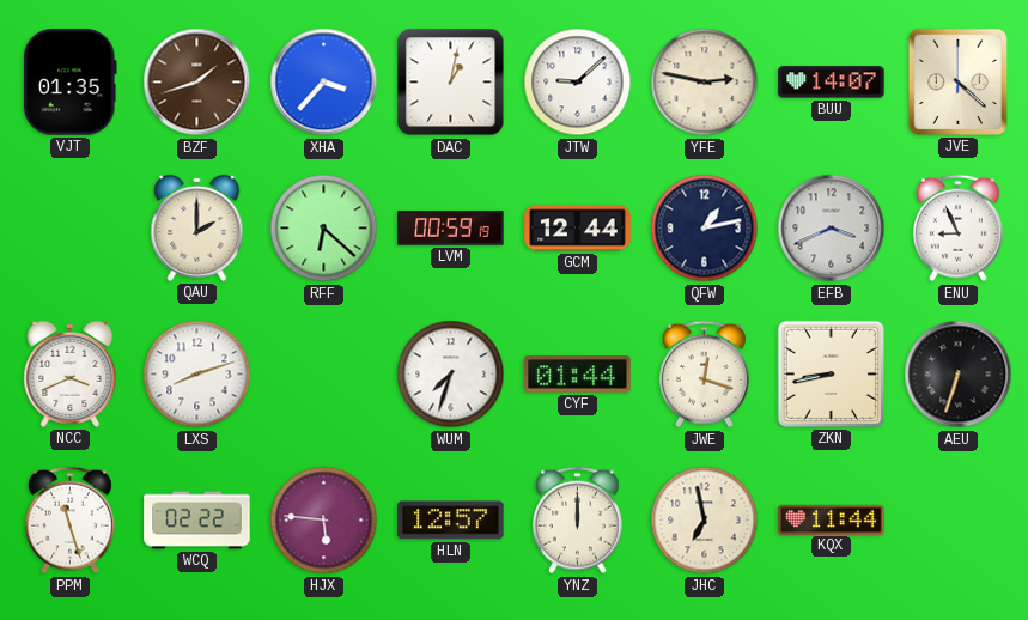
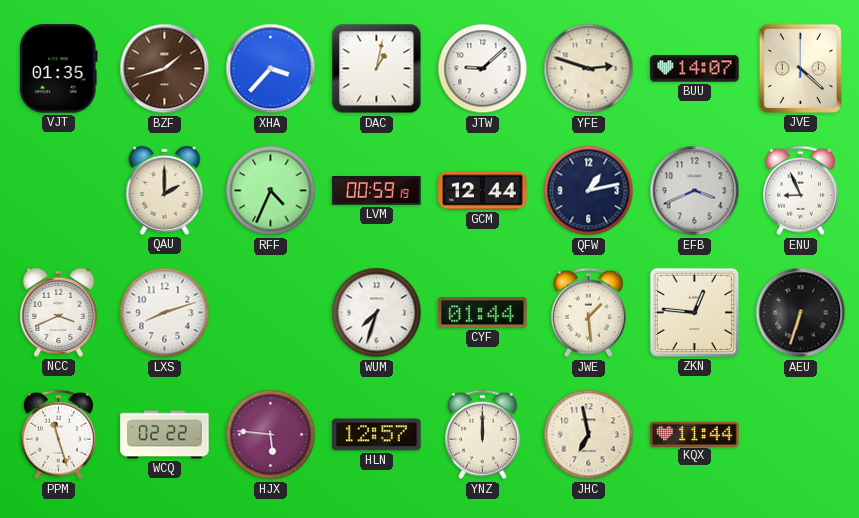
YFE: 2:47 -> 2:48 (589, 69)
RFF: 6:22 -> 4:34 (271, 191)
JWE: 12:18 -> 1:29 (588, 313)
ZKN: 8:43 -> 12:46 (694, 312)
